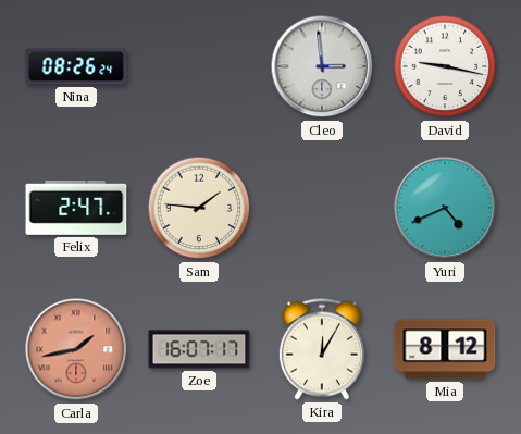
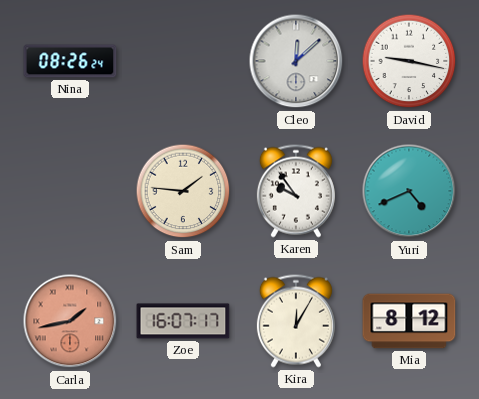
Cleo: 2:59 -> 12:08 (296, 61)
Felix: 2:47 -> none (76, 208)
Karen: none -> 9:54 (296, 191)
